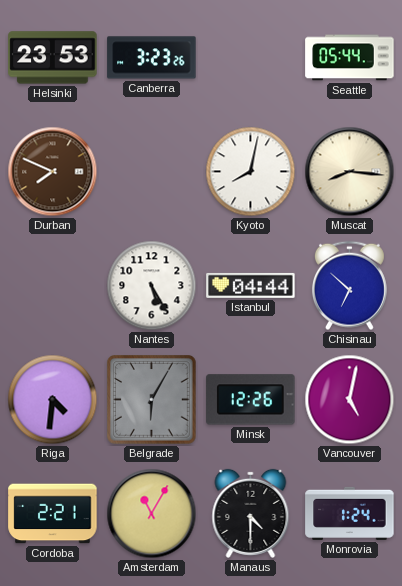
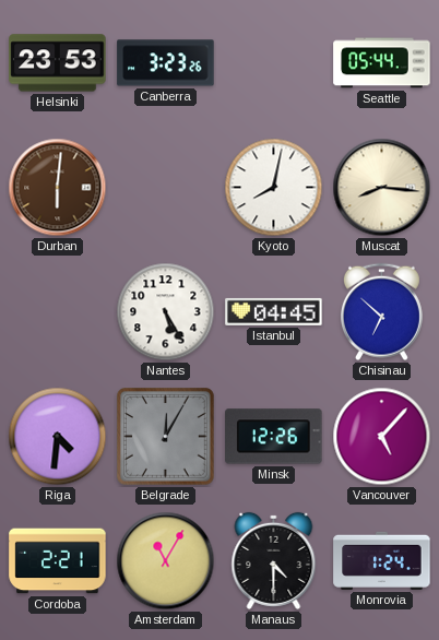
Durban: 7:49 -> 6:01 (58, 188)
Istanbul: 04:44 -> 04:45 (274, 311)
Belgrade: 6:05 -> 12:05 (166, 437)
Vancouver: 5:02 -> 5:07 (382, 437)
